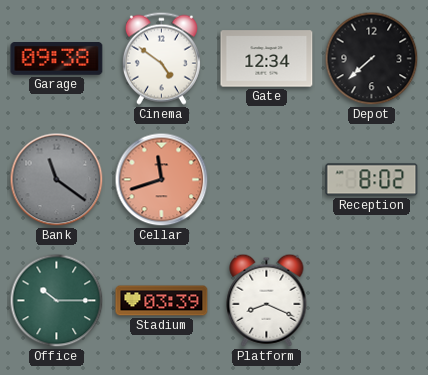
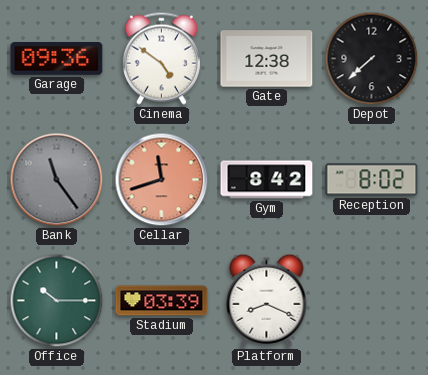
Garage: 09:38 -> 09:36 (57, 59)
Gate: 12:34 -> 12:38 (267, 59)
Bank: 11:21 -> 11:24 (57, 180)
Gym: none -> 8:42 (267, 180)
